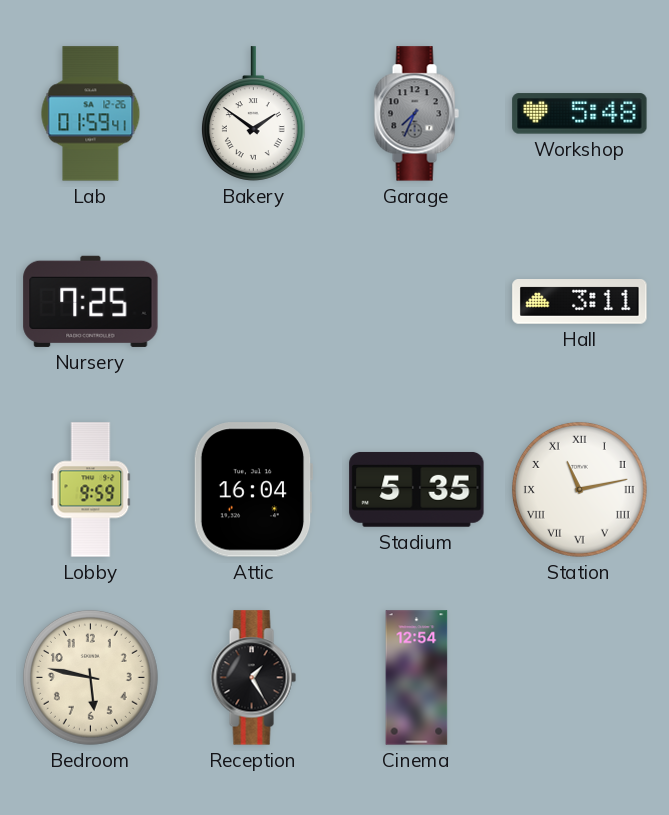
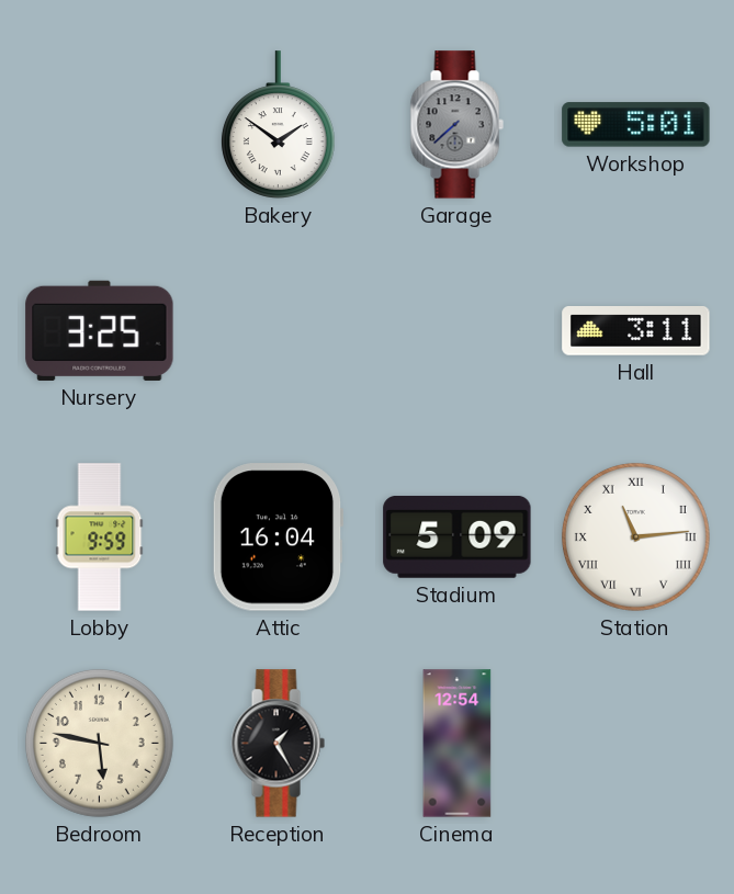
Lab: 01:59 -> none (91, 114)
Garage: 7:34 -> 7:38 (456, 125)
Workshop: 5:48 -> 5:01 (636, 125)
Nursery: 7:25 -> 3:25 (100, 330)
Stadium: 5:35 -> 5:09 (458, 536)
Station: 11:13 -> 11:14 (635, 536)
